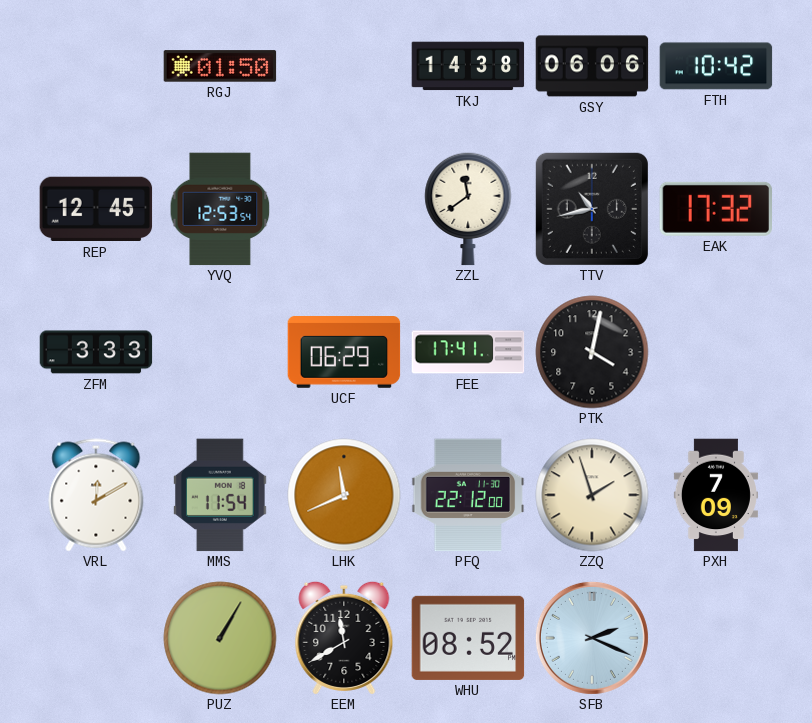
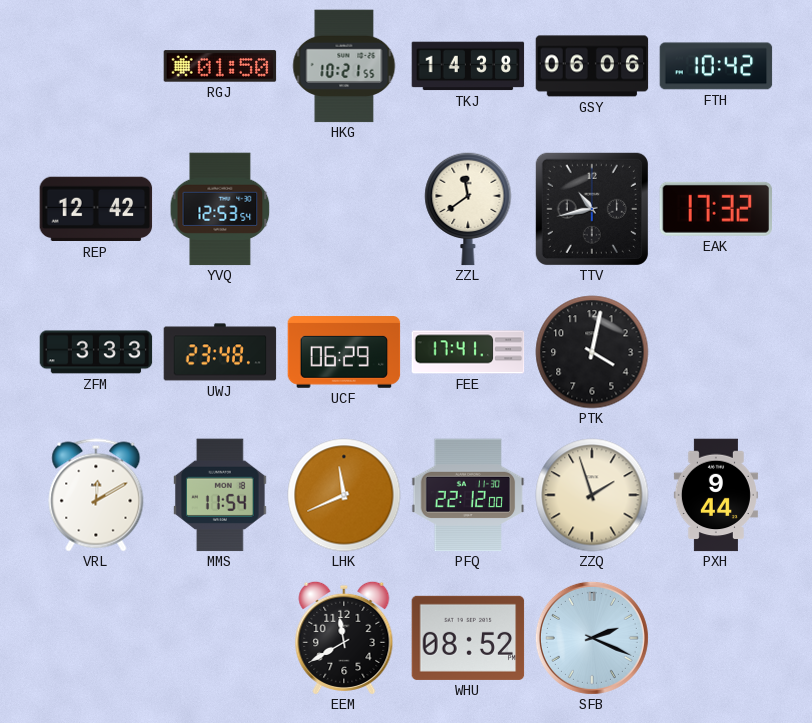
HKG: none -> 10:21 (344, 66)
REP: 12:45 -> 12:42 (96, 209)
UWJ: none -> 23:48 (220, 352)
PXH: 7:09 -> 9:44 (716, 495)
PUZ: 1:05 -> none (220, 638)
